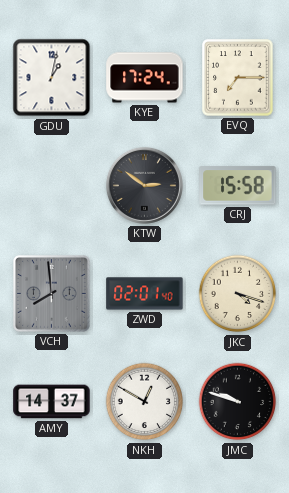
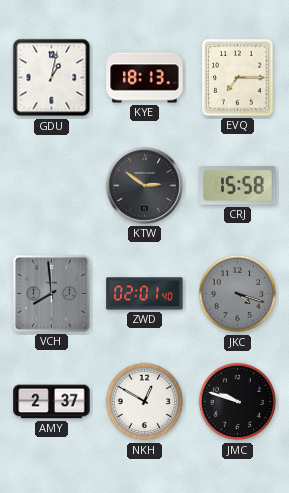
KYE: 17:24 -> 18:13 (145, 78)
JKC dial: cream -> grey (238, 294)
AMY: 14:37 -> 2:37 (52, 402)
